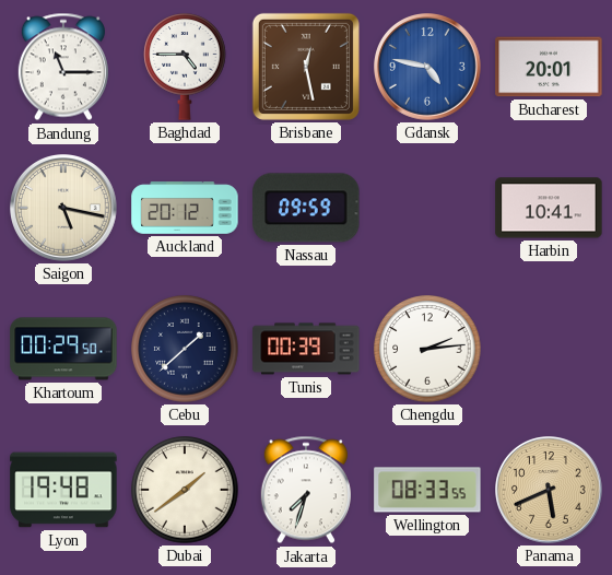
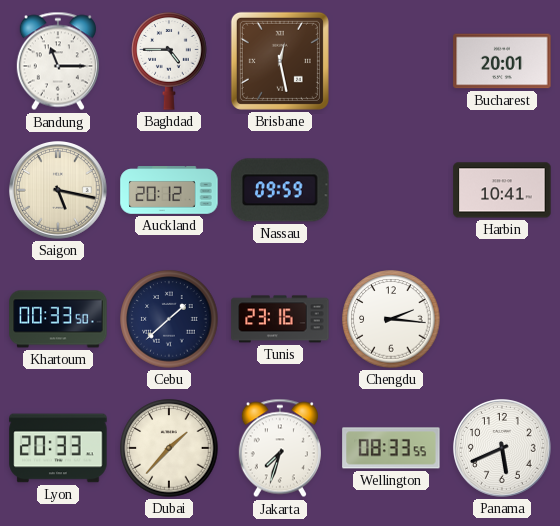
Gdansk: 4:47 -> none (428, 68)
Khartoum: 00:29 -> 00:33 (58, 319)
Tunis: 00:39 -> 23:16 (280, 319)
Chengdu: 2:14 -> 2:16 (391, 319)
Lyon: 19:48 -> 20:33 (58, 448)
Dubai: 1:39 -> 1:37 (169, 448)
Panama dial: champagne -> white (503, 449)
